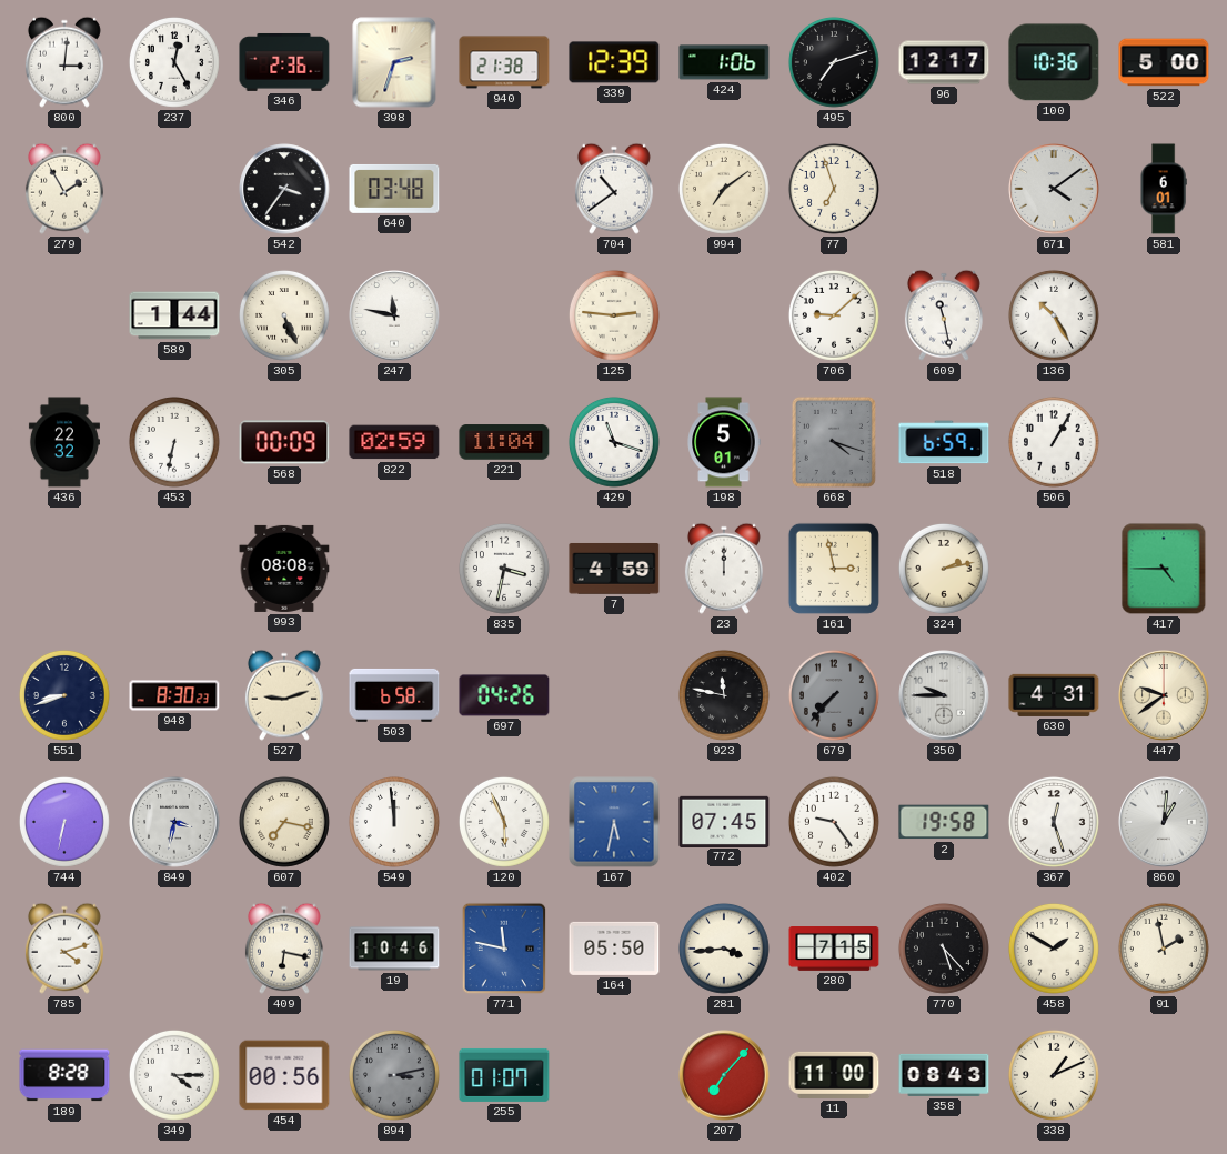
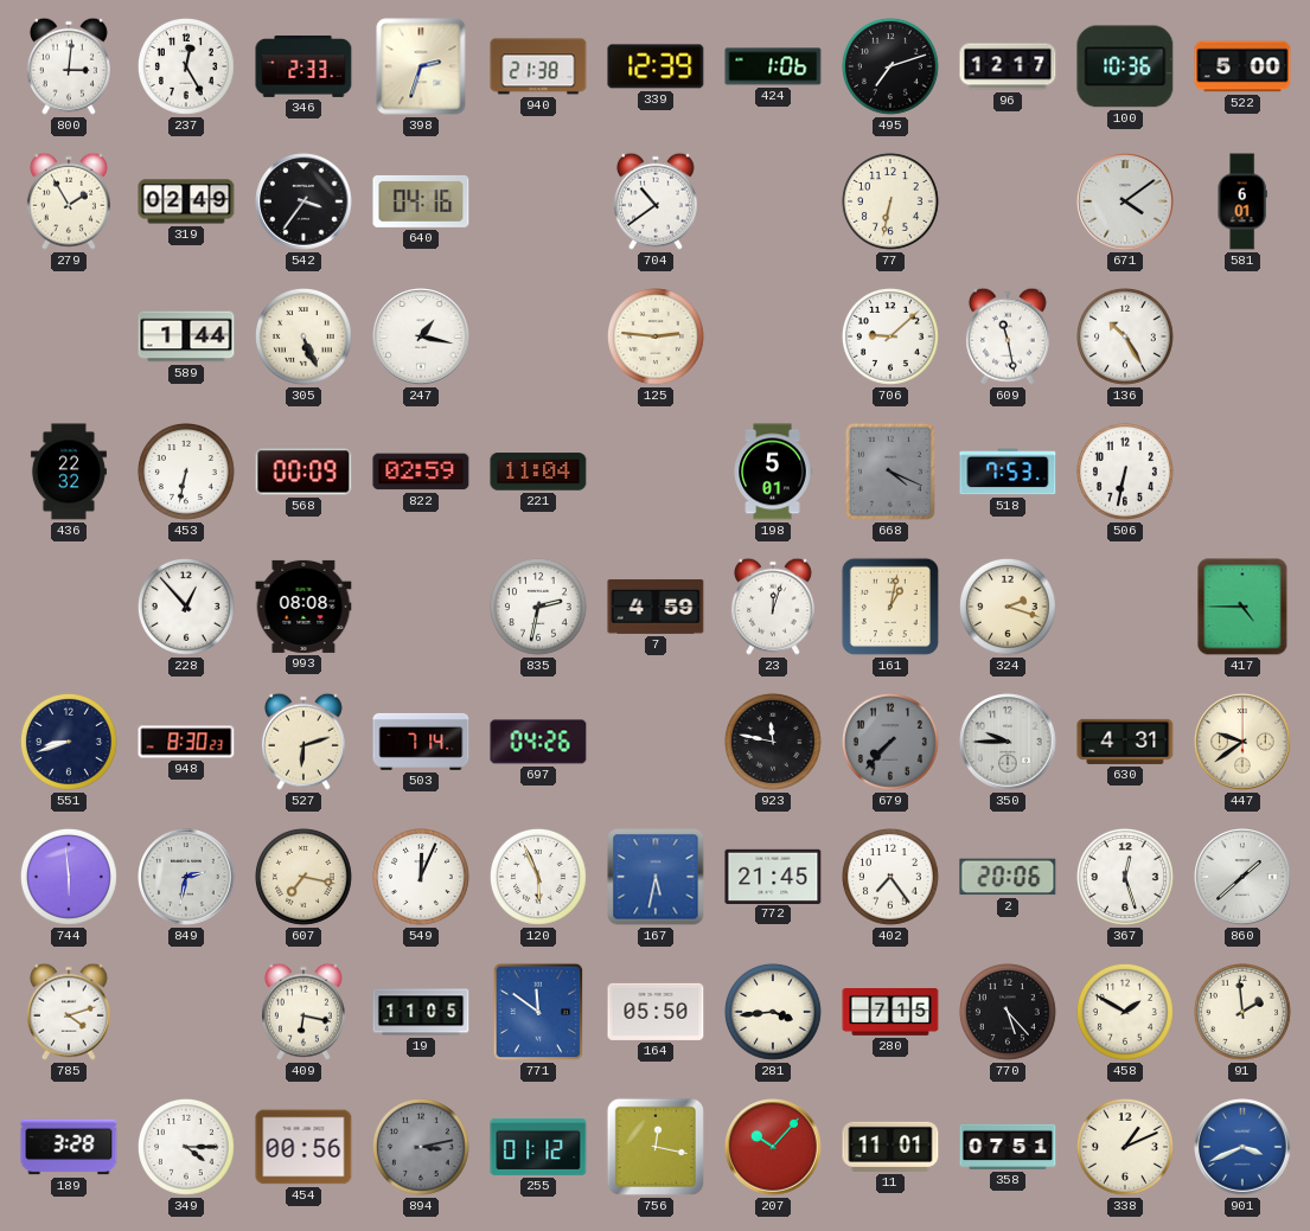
346: 2:36 -> 2:33 (303, 66)
319: none -> 02:49 (186, 201)
640: 03:48 -> 04:16 (421, 201)
994: 7:09 -> none (724, 189)
77: 6:57 -> 6:32 (890, 201)
247: 11:47 -> 1:17 (421, 336)
429: 11:18 -> none (614, 442)
668: 4:18 -> 4:19 (890, 472)
518: 6:59 -> 7:53 (1008, 472)
506: 1:05 -> 6:32 (1125, 472)
228: none -> 12:53 (186, 607)
835: 3:32 -> 2:32 (538, 607)
23: 12:00 -> 12:03 (773, 607)
161: 2:58 -> 1:02 (890, 607)
324: 2:13 -> 2:18 (1008, 607)
527: 9:12 -> 6:12 (303, 742)
503: 6:58 -> 7:14 (421, 742)
744: 6:32 -> 5:59 (69, 877)
849: 3:32 -> 2:32 (186, 877)
549: 11:59 -> 12:04 (421, 877)
772: 07:45 -> 21:45 (773, 876)
402: 9:24 -> 7:24 (890, 877)
2: 19:58 -> 20:06 (1008, 877)
860: 1:01 -> 1:38 (1242, 877)
19: 10:46 -> 11:05 (421, 1012)
771: 11:47 -> 11:51 (538, 1012)
91: 1:58 -> 1:59 (1242, 1012)
189: 8:28 -> 3:28 (69, 1147)
255: 01:07 -> 01:12 (538, 1147)
756: none -> 12:17 (656, 1147)
207: 7:07 -> 10:07 (773, 1147)
11: 11:00 -> 11:01 (890, 1147)
358: 08:43 -> 07:51 (1008, 1147)
901: none -> 3:41 (1242, 1147)
